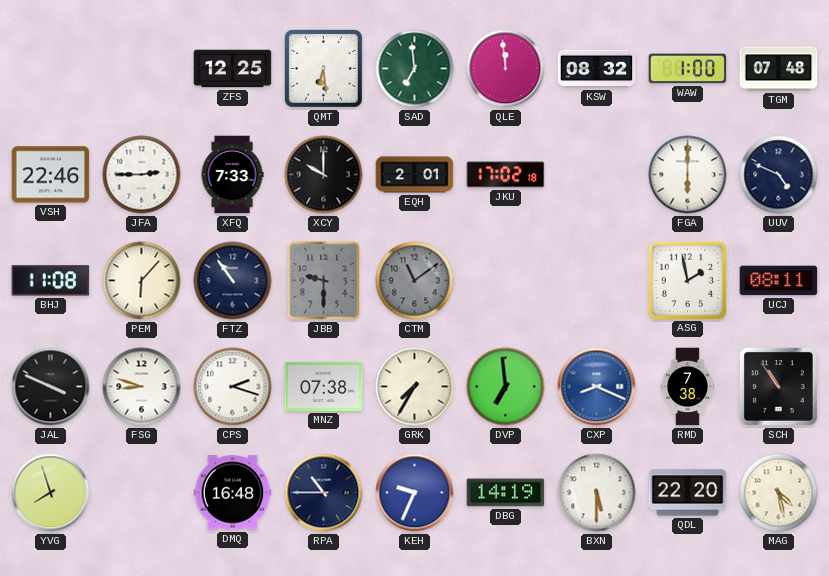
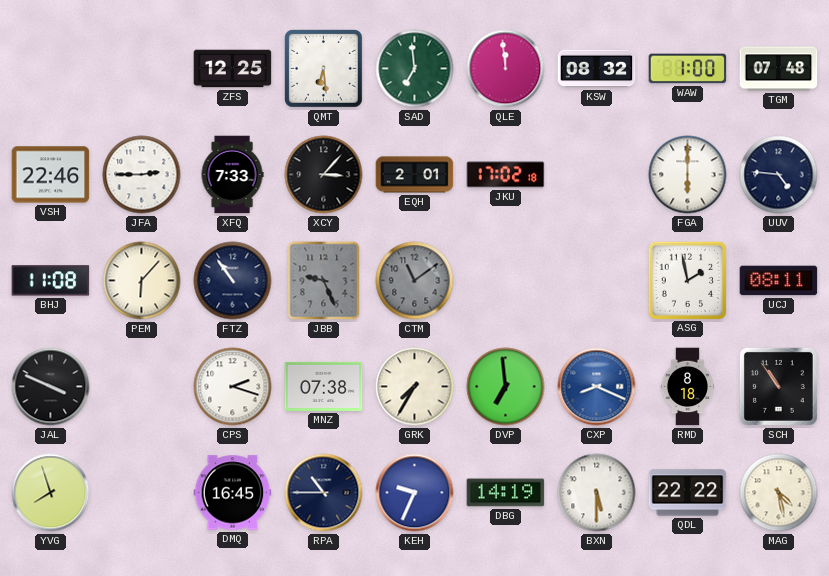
XCY: 10:00 -> 3:07 (324, 175)
UUV: 4:49 -> 4:46 (779, 175)
JBB: 9:30 -> 9:26 (324, 281)
FSG: 8:48 -> none (142, 387)
RMD: 7:38 -> 8:18 (688, 387)
DMQ: 16:48 -> 16:45 (233, 493)
QDL: 22:20 -> 22:22 (688, 493)
